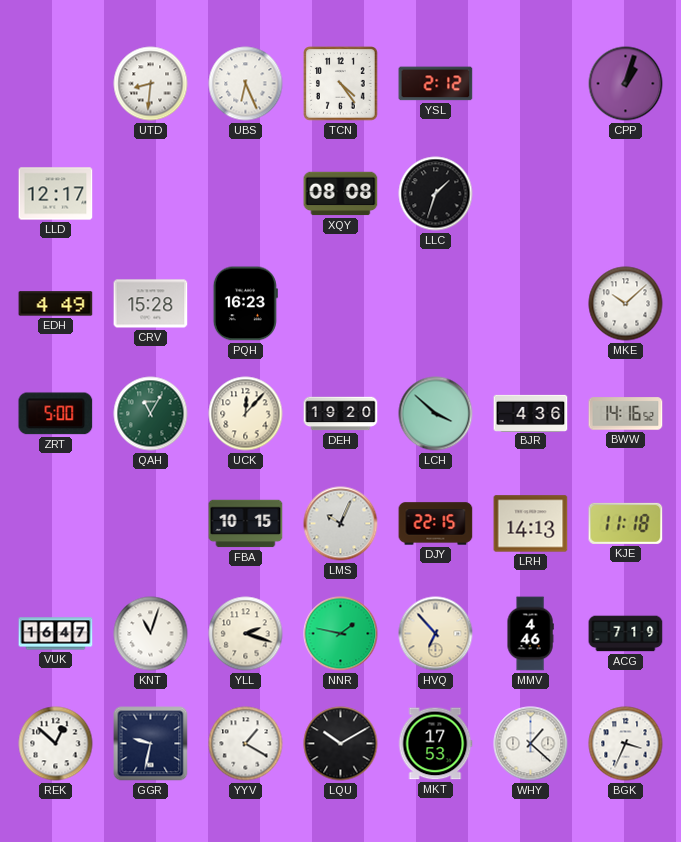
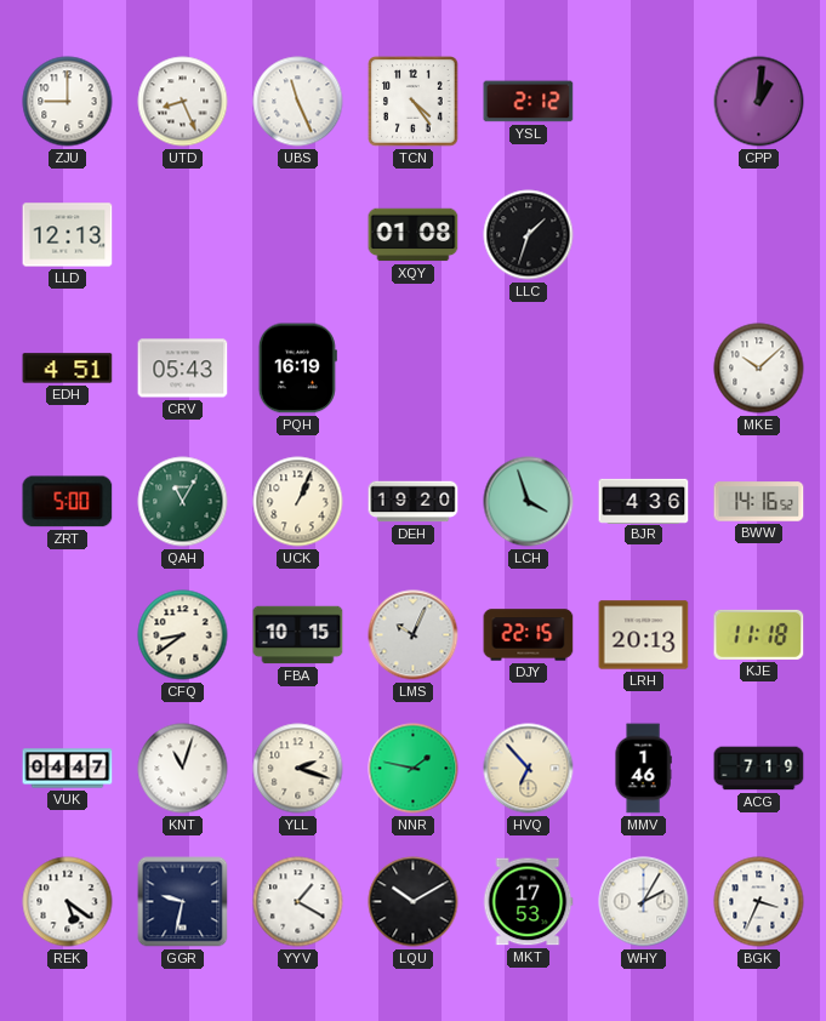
ZJU: none -> 9:00 (68, 102)
UTD: 8:31 -> 8:26 (183, 102)
UBS: 6:26 -> 11:26 (298, 102)
CPP: 1:03 -> 1:01 (759, 102)
LLD: 12:17 -> 12:13 (68, 235)
XQY: 08:08 -> 01:08 (414, 235)
EDH: 4:49 -> 4:51 (68, 369)
CRV: 15:28 -> 05:43 (183, 369)
PQH: 16:23 -> 16:19 (297, 369)
UCK: 12:07 -> 1:04 (298, 502)
LCH: 3:52 -> 3:57 (529, 502)
CFQ: none -> 8:39 (183, 635)
LRH: 14:13 -> 20:13 (644, 635)
VUK: 16:47 -> 04:47 (68, 769)
MMV: 4:46 -> 1:46 (643, 769)
REK: 12:52 -> 5:21 (68, 902)
WHY: 1:22 -> 2:05 (644, 902)
